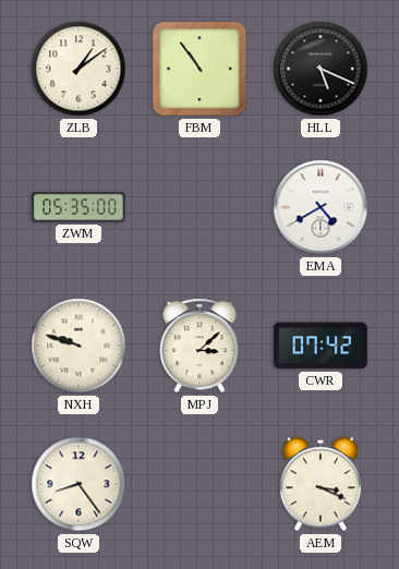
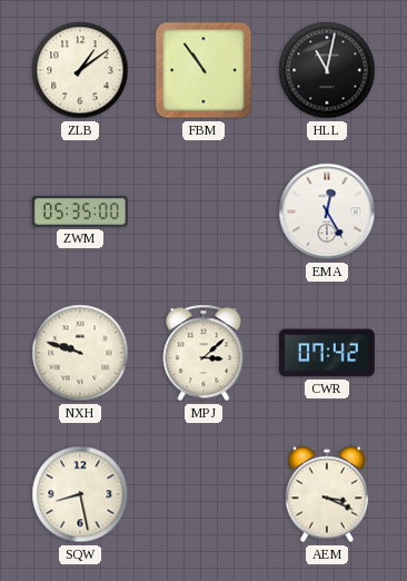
HLL: 5:19 -> 11:02 (327, 70)
EMA: 4:40 -> 12:25 (327, 211)
SQW: 8:24 -> 8:28 (80, 494)
